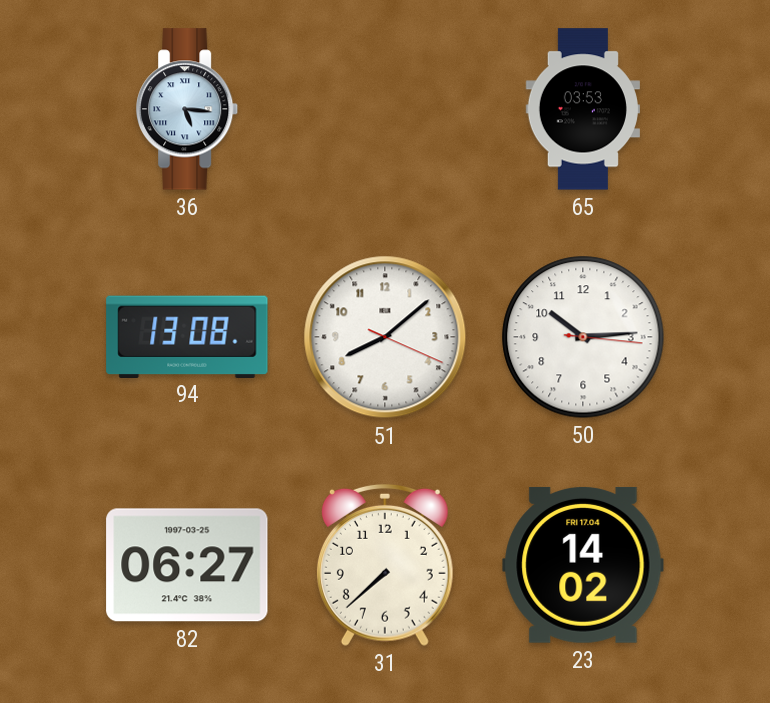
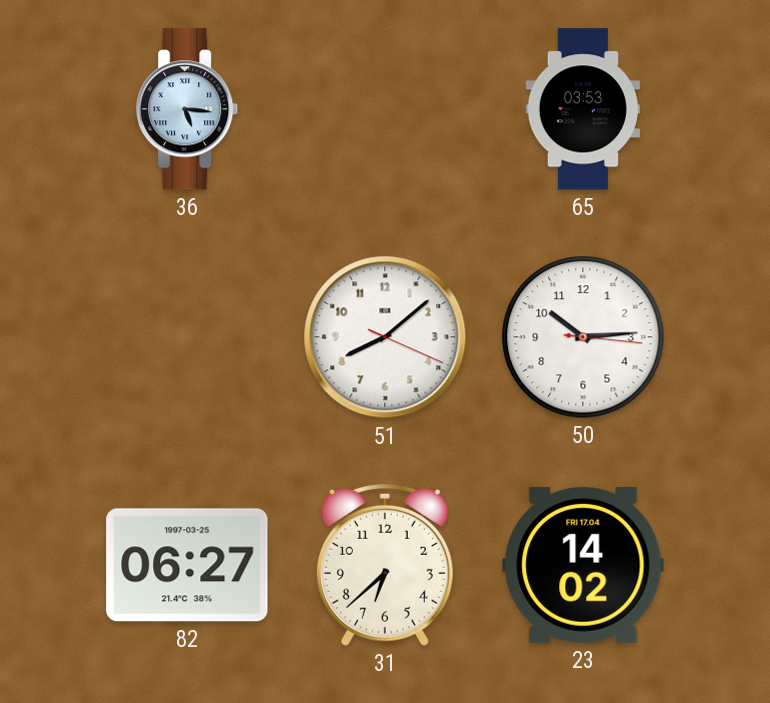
94: 13:08 -> none (187, 336)
31: 7:38 -> 6:38 (385, 565)
